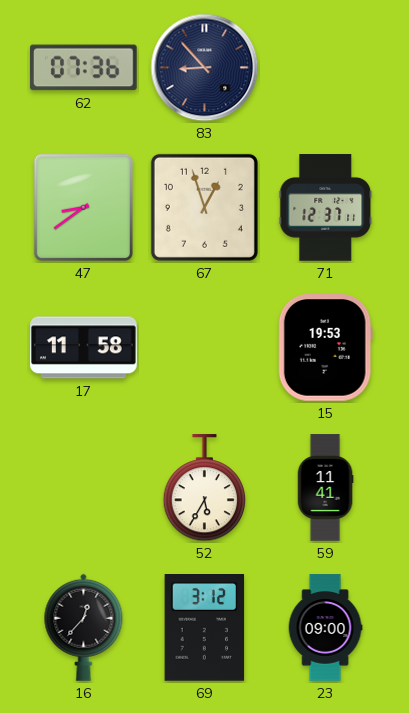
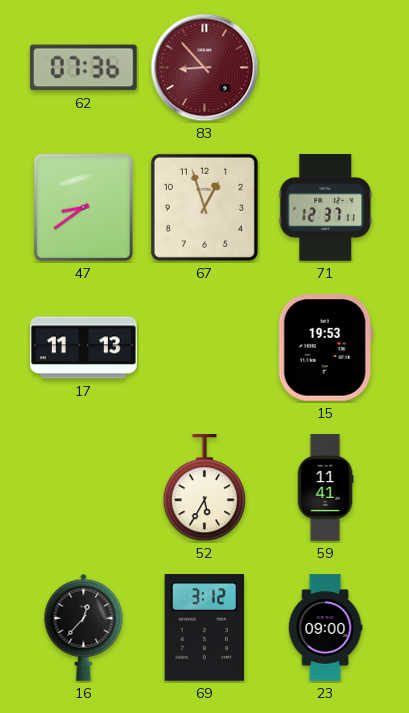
83 dial: navy -> burgundy (205, 68)
17: 11:58 -> 11:13 (84, 348)
